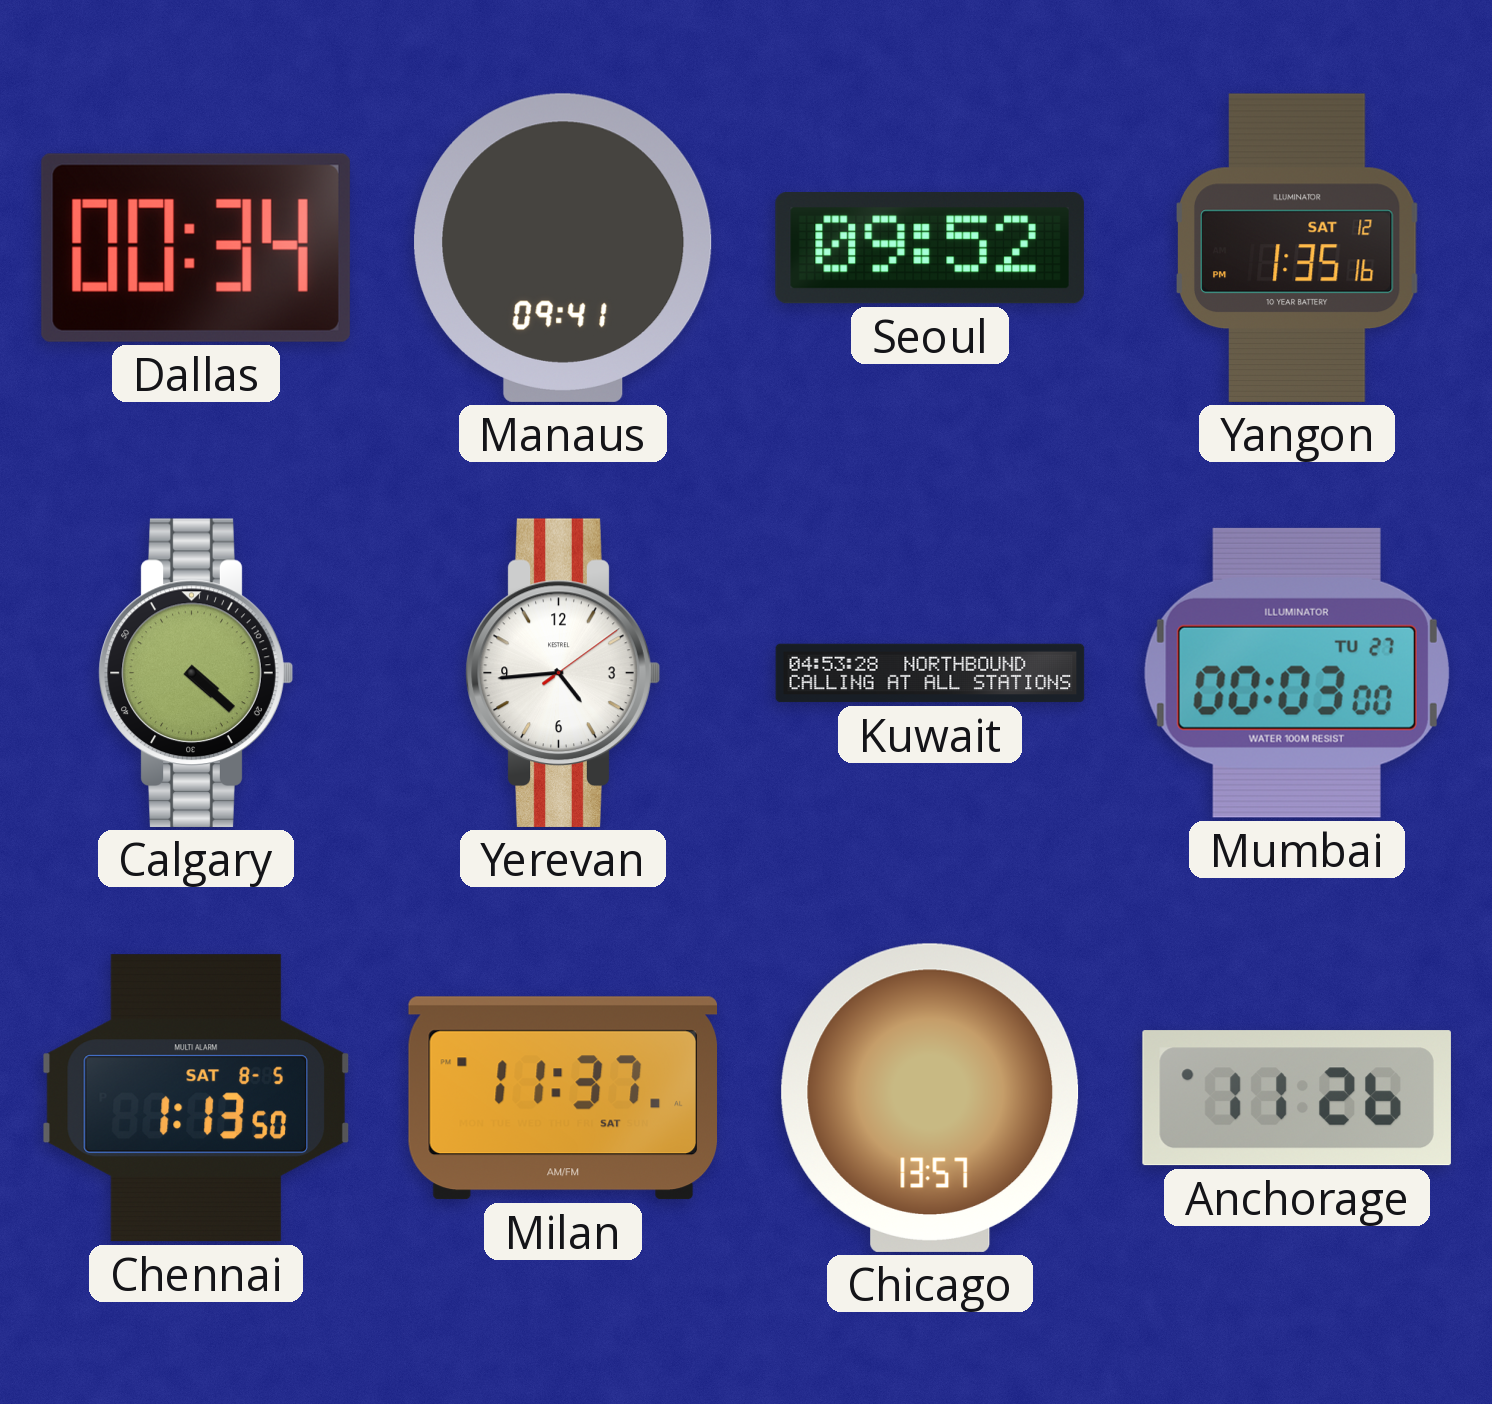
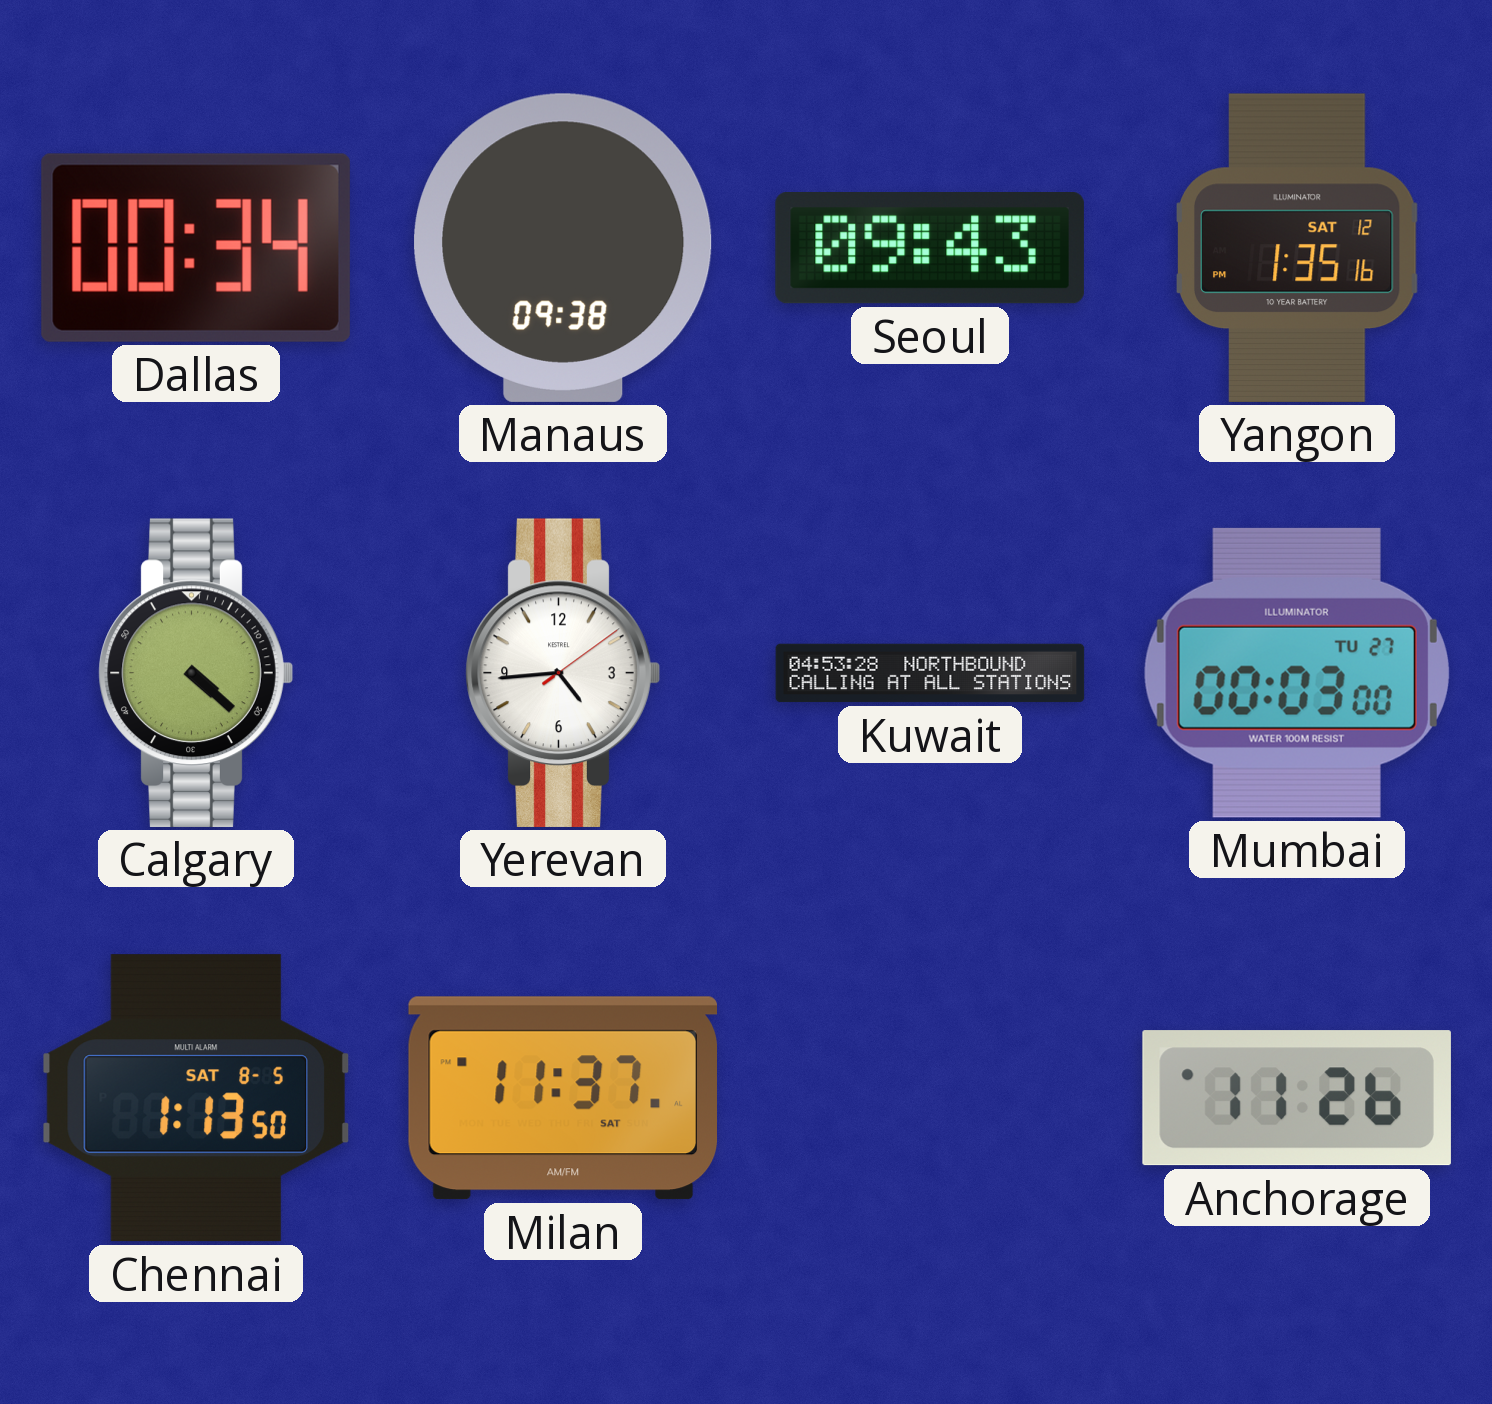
Manaus: 09:41 -> 09:38 (563, 248)
Seoul: 09:52 -> 09:43 (930, 249)
Chicago: 13:57 -> none (930, 1098)
